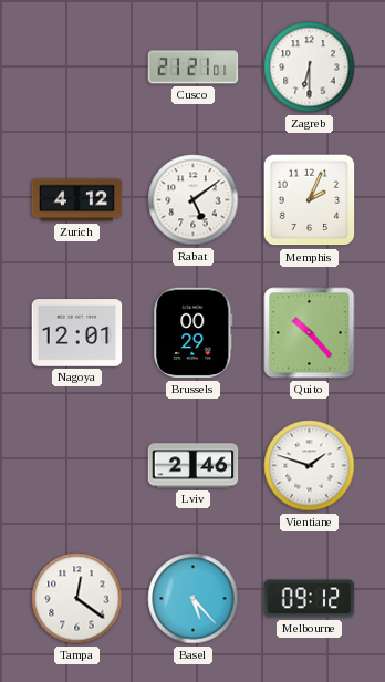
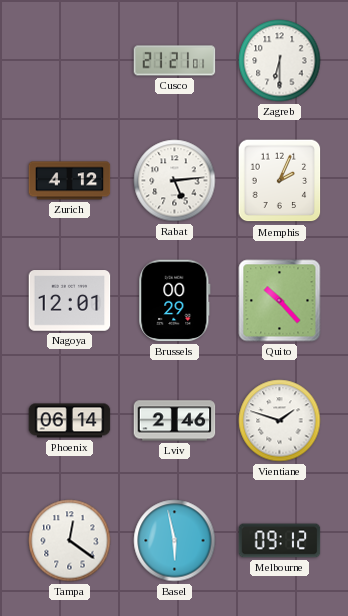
Rabat: 5:09 -> 5:14 (175, 181)
Phoenix: none -> 06:14 (70, 421)
Basel: 5:23 -> 5:58 (175, 541)
